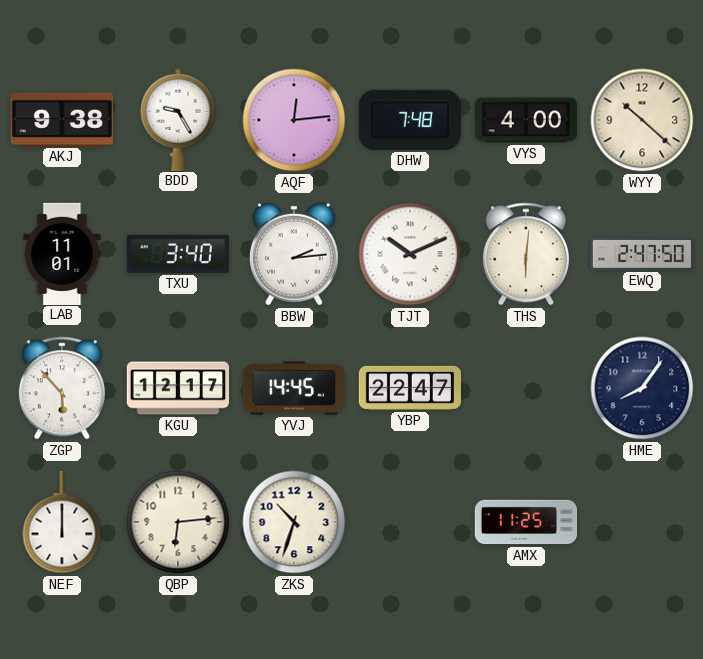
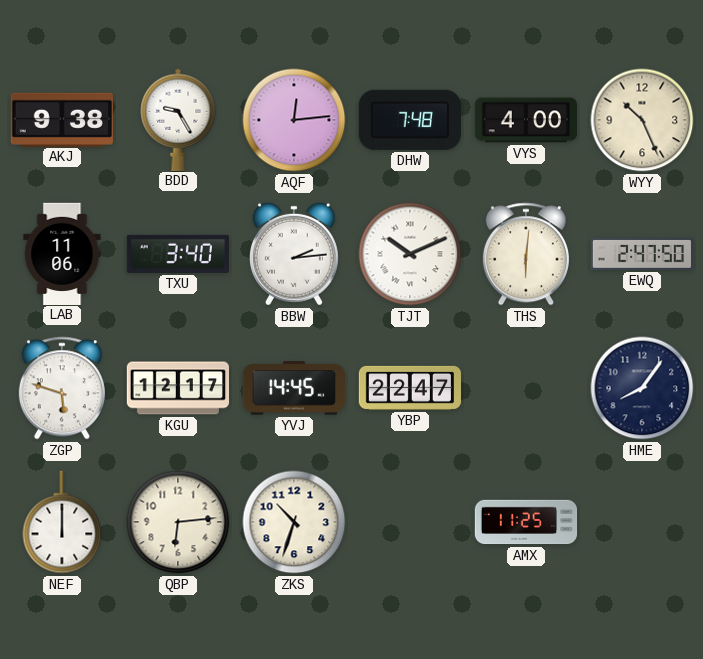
WYY: 10:22 -> 10:26 (642, 120)
LAB: 11:01 -> 11:06 (62, 253)
ZGP: 5:53 -> 5:48 (62, 388)
